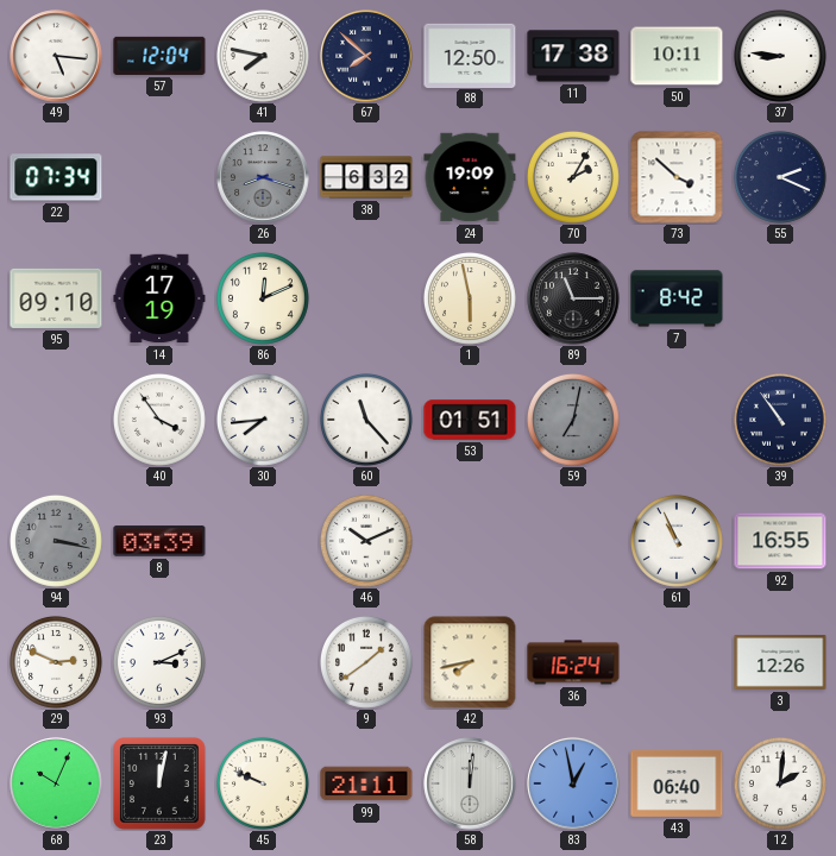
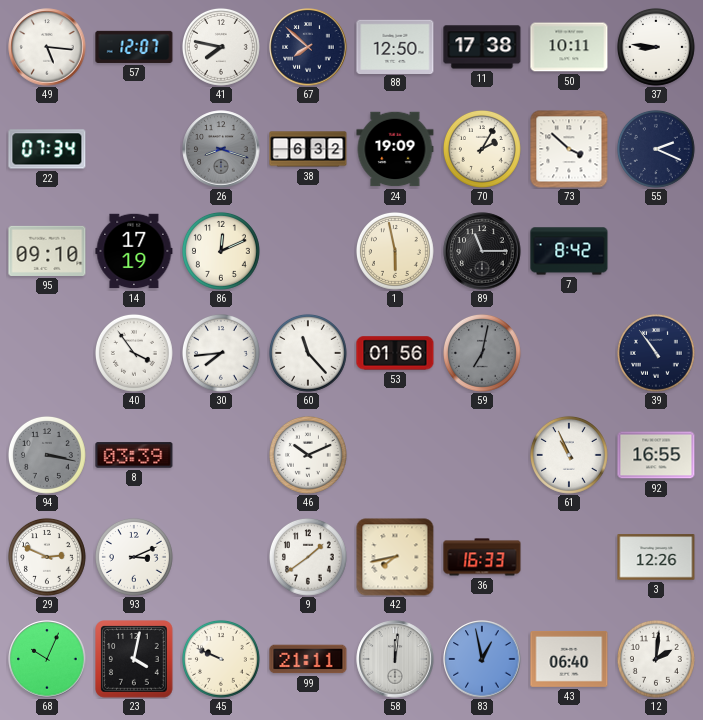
57: 12:04 -> 12:07 (134, 47)
53: 01:51 -> 01:56 (395, 353)
36: 16:24 -> 16:33 (482, 557)
23: 12:02 -> 4:02 (135, 660)
